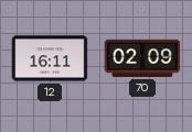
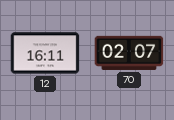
70: 02:09 -> 02:07 (129, 53)
